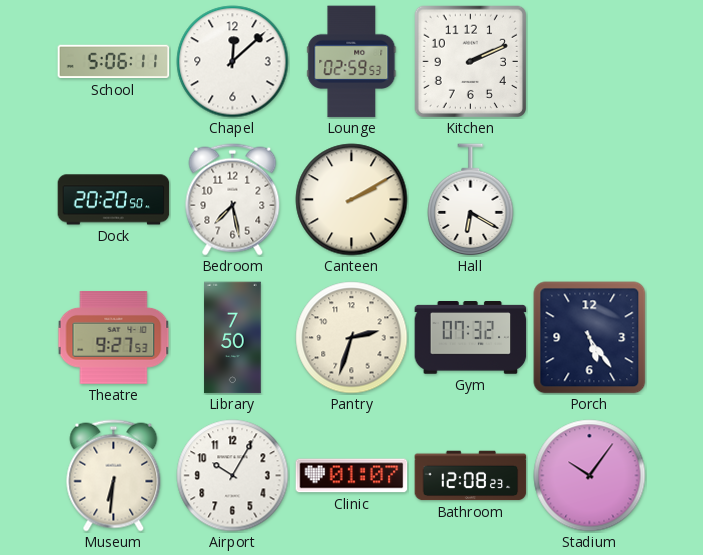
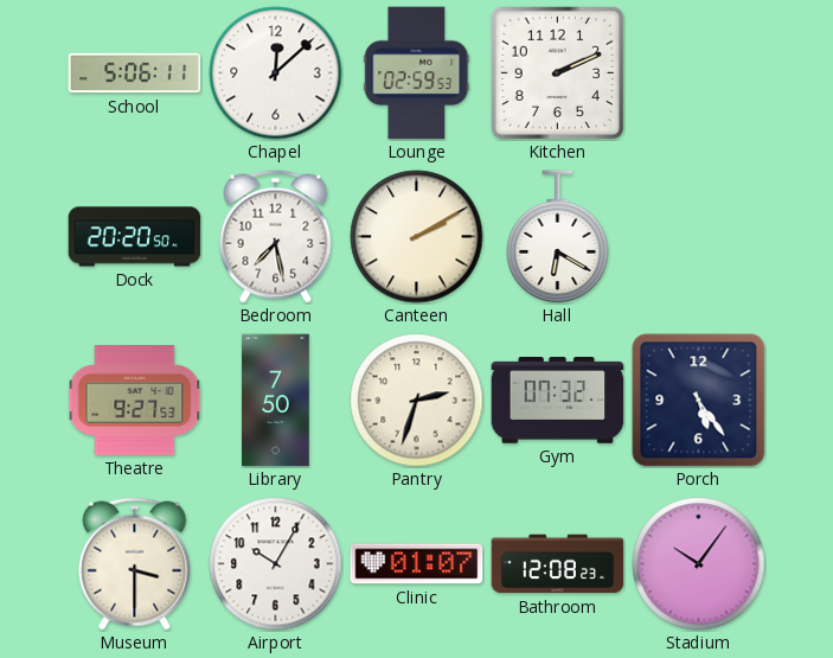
Museum: 6:31 -> 3:30 (135, 564)
